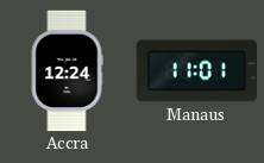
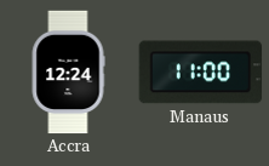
Manaus: 11:01 -> 11:00 (201, 73)
